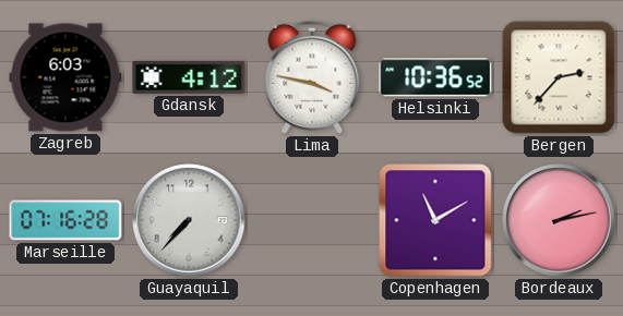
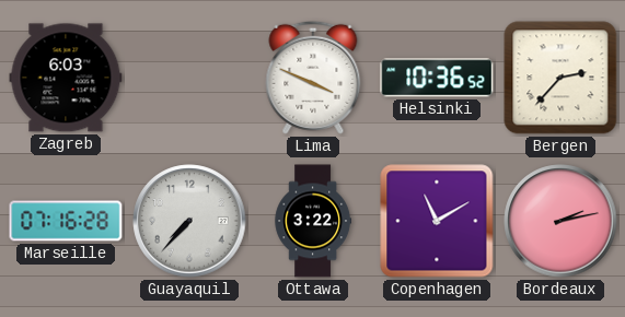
Gdansk: 4:12 -> none (189, 77)
Lima: 3:47 -> 3:49 (313, 78)
Ottawa: none -> 3:22 (312, 221)
